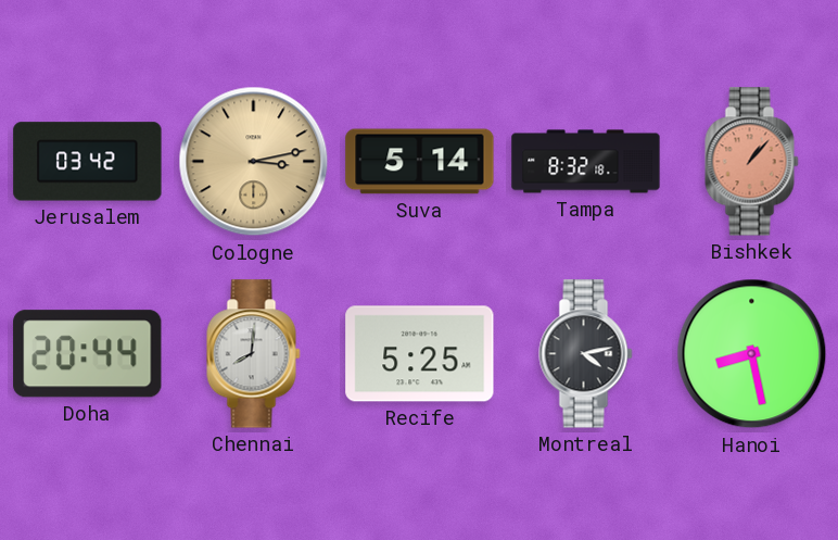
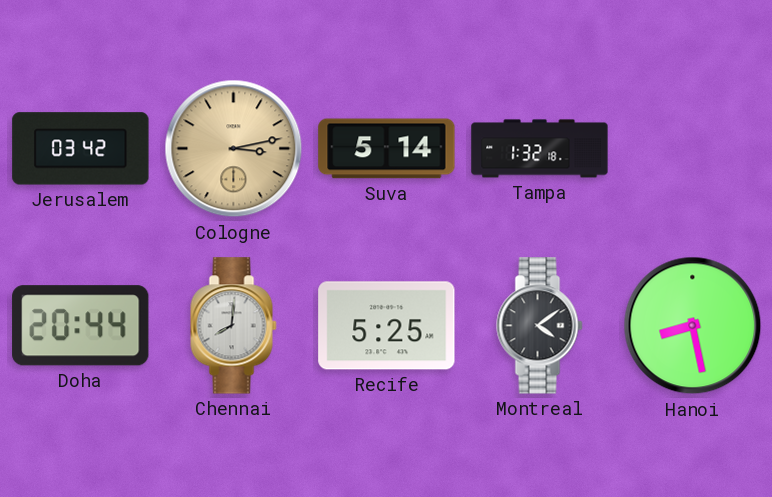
Tampa: 8:32 -> 1:32 (540, 149)
Bishkek: 1:07 -> none (752, 162)
Montreal: 4:13 -> 4:09 (540, 326)
